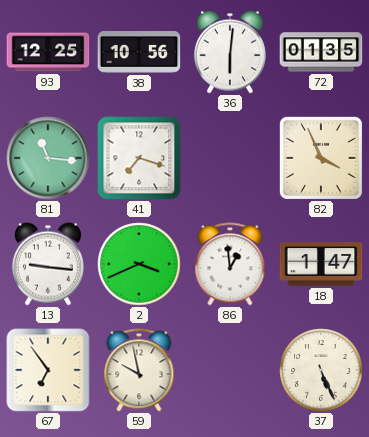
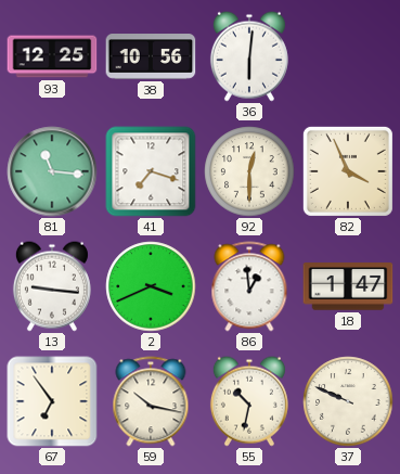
72: 01:35 -> none (321, 52)
92: none -> 12:30 (249, 171)
59: 9:58 -> 10:17 (151, 401)
55: none -> 10:32 (249, 401)
37: 5:26 -> 9:49 (348, 401)
